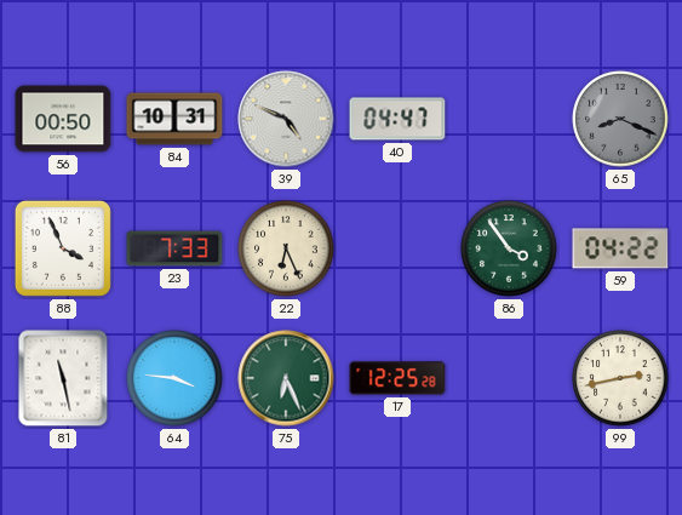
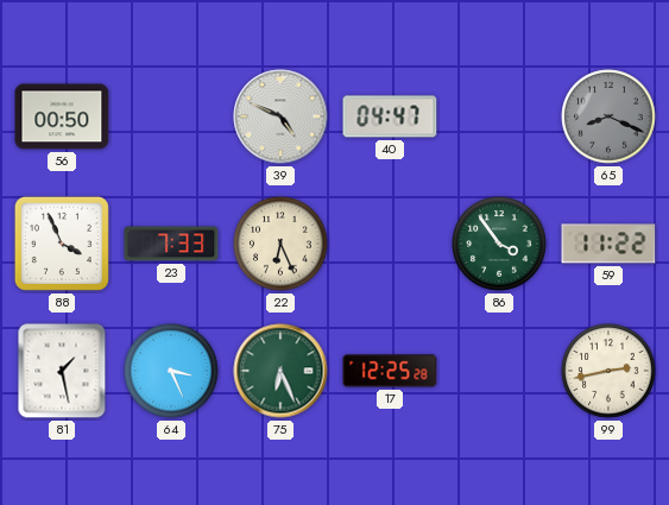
84: 10:31 -> none (174, 119)
59: 04:22 -> 11:22 (608, 244)
81: 11:28 -> 1:28 (62, 371)
64: 3:46 -> 3:26 (171, 371)
